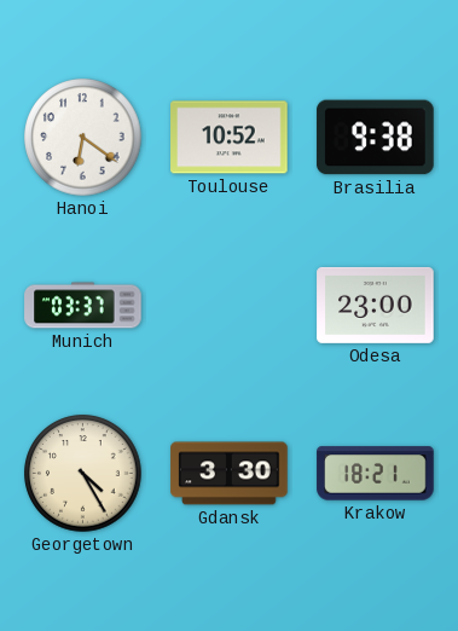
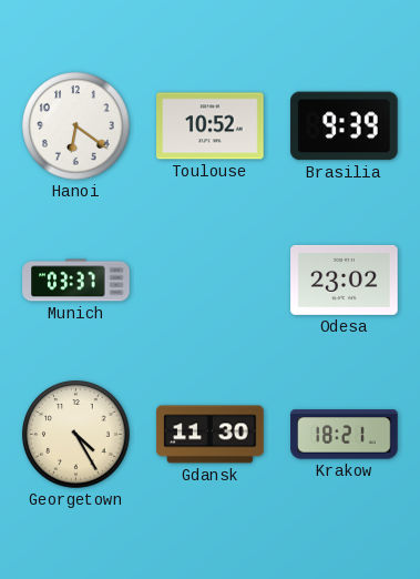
Brasilia: 9:38 -> 9:39 (345, 126)
Odesa: 23:00 -> 23:02 (345, 280)
Gdansk: 3:30 -> 11:30 (211, 435)
